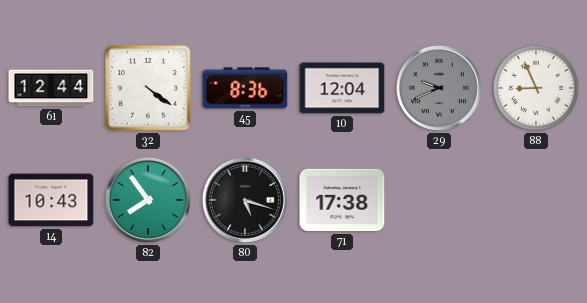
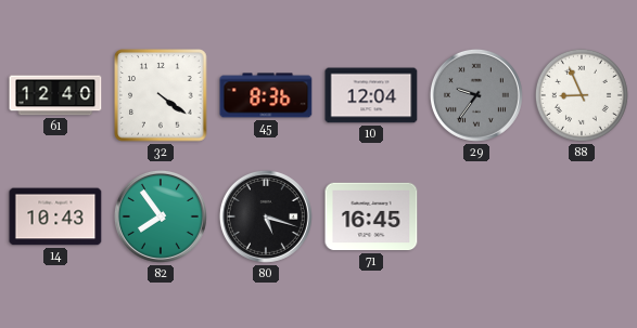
61: 12:44 -> 12:40 (55, 95)
29: 9:41 -> 9:36 (476, 95)
71: 17:38 -> 16:45 (371, 217)
